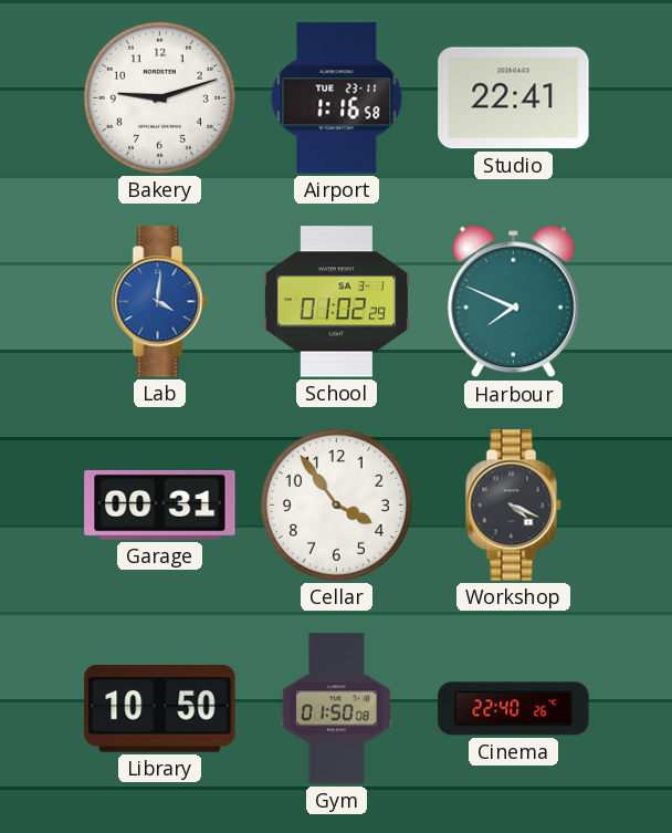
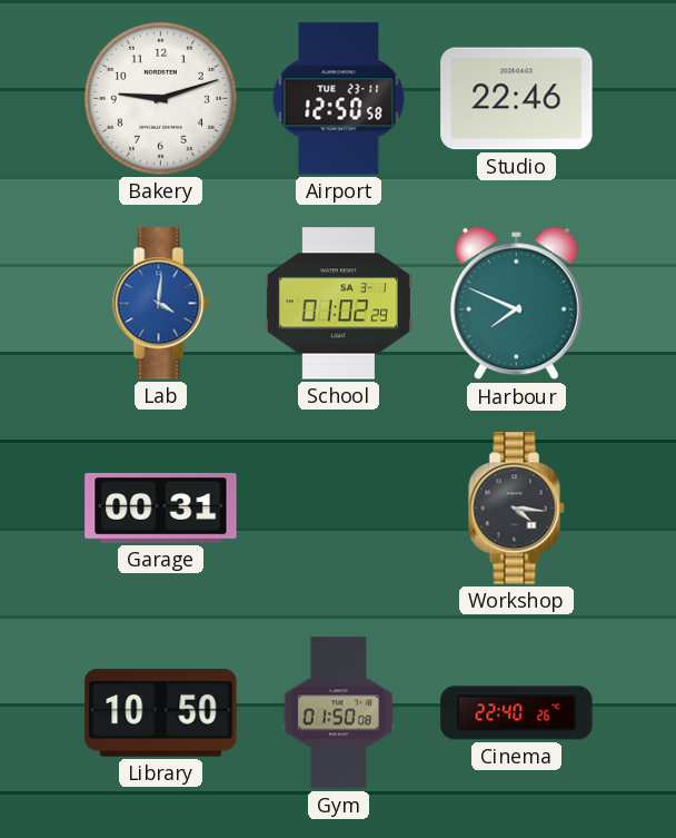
Airport: 1:16 -> 12:50 (339, 99)
Studio: 22:41 -> 22:46 (517, 99)
Cellar: 3:54 -> none (336, 504)
Workshop: 4:19 -> 4:16 (517, 509)
